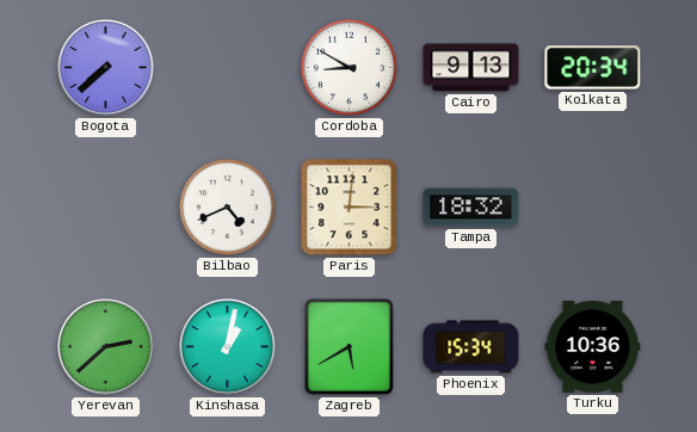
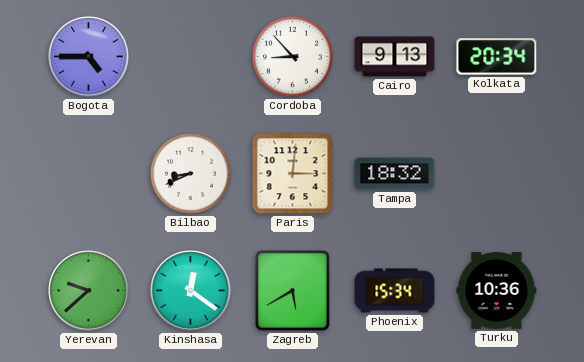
Bogota: 7:38 -> 4:45 (89, 57)
Cordoba: 8:50 -> 8:53 (292, 56)
Bilbao: 4:41 -> 8:41 (190, 173)
Yerevan: 2:38 -> 9:38 (89, 291)
Kinshasa: 1:02 -> 12:21 (191, 291)
